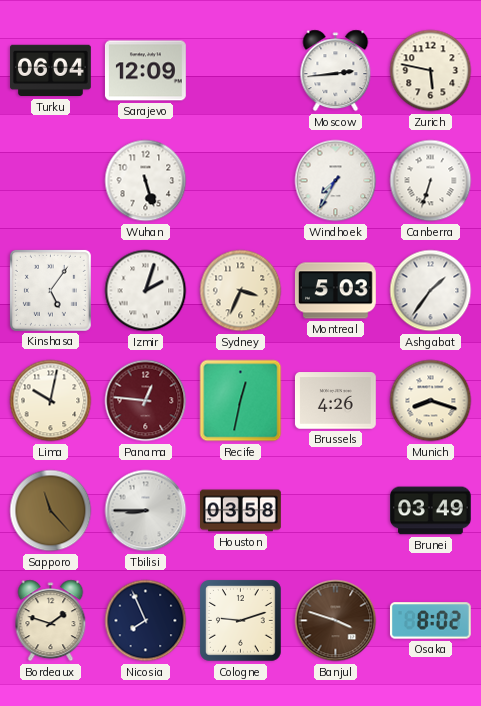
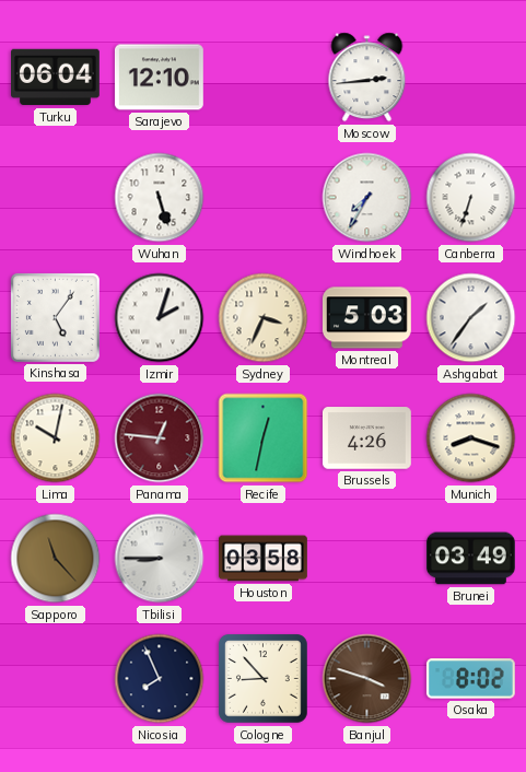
Sarajevo: 12:09 -> 12:10 (159, 78)
Zurich: 5:47 -> none (431, 71)
Bordeaux: 1:48 -> none (51, 621)
Cologne: 9:12 -> 8:53 (264, 679)
